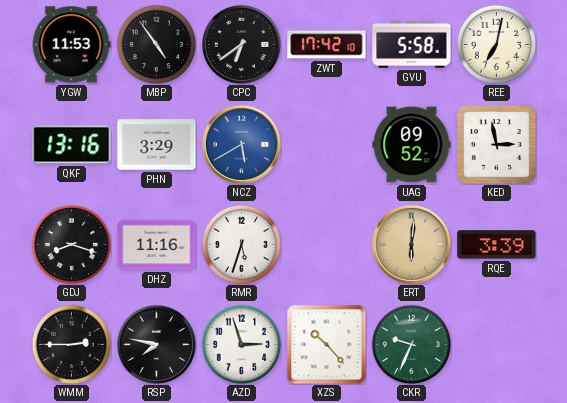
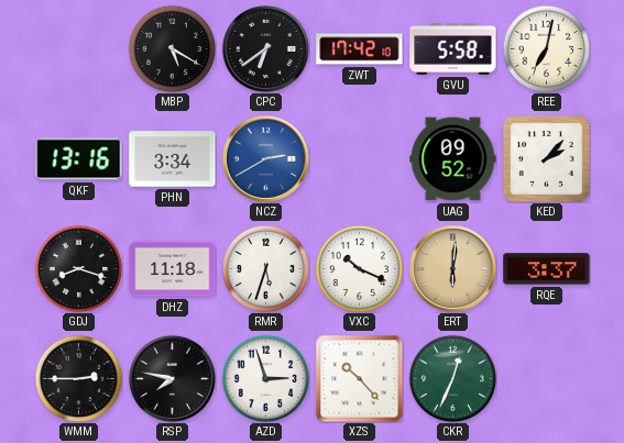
YGW: 11:53 -> none (71, 45)
MBP: 4:54 -> 5:20 (172, 48)
PHN: 3:29 -> 3:34 (173, 159)
NCZ: 5:40 -> 2:40 (265, 158)
KED: 2:58 -> 2:07 (546, 158)
DHZ: 11:16 -> 11:18 (173, 269)
VXC: none -> 10:19 (359, 268)
RQE: 3:39 -> 3:37 (547, 269)
CKR: 9:34 -> 12:34 (452, 378)
